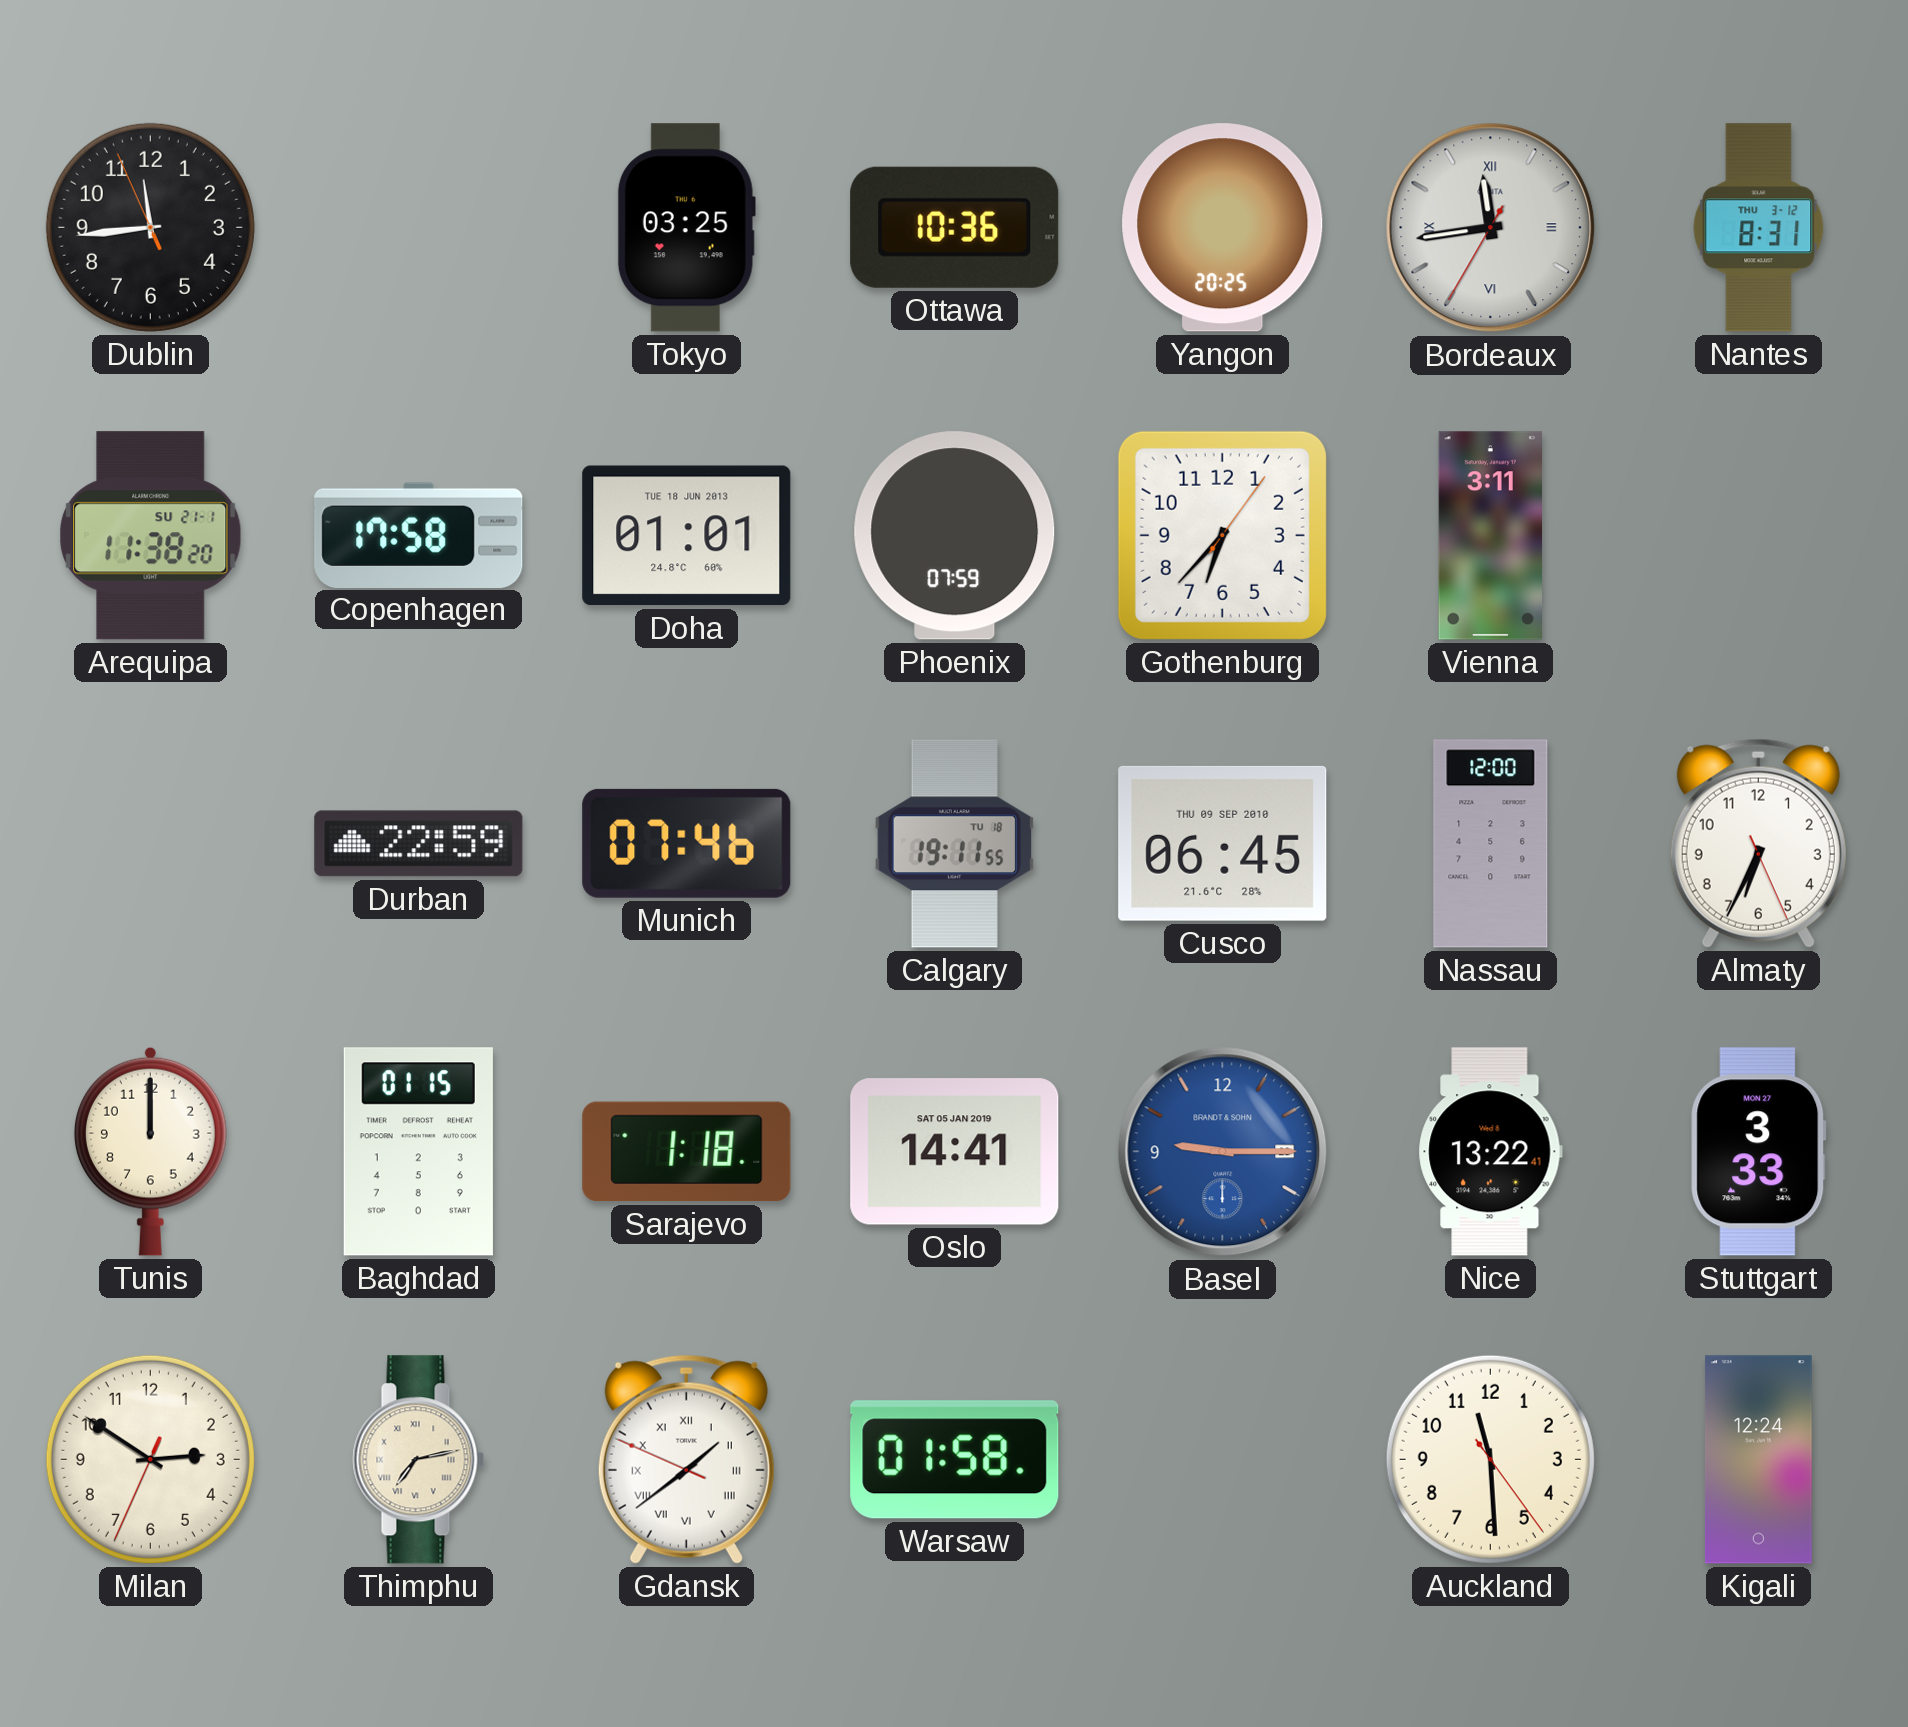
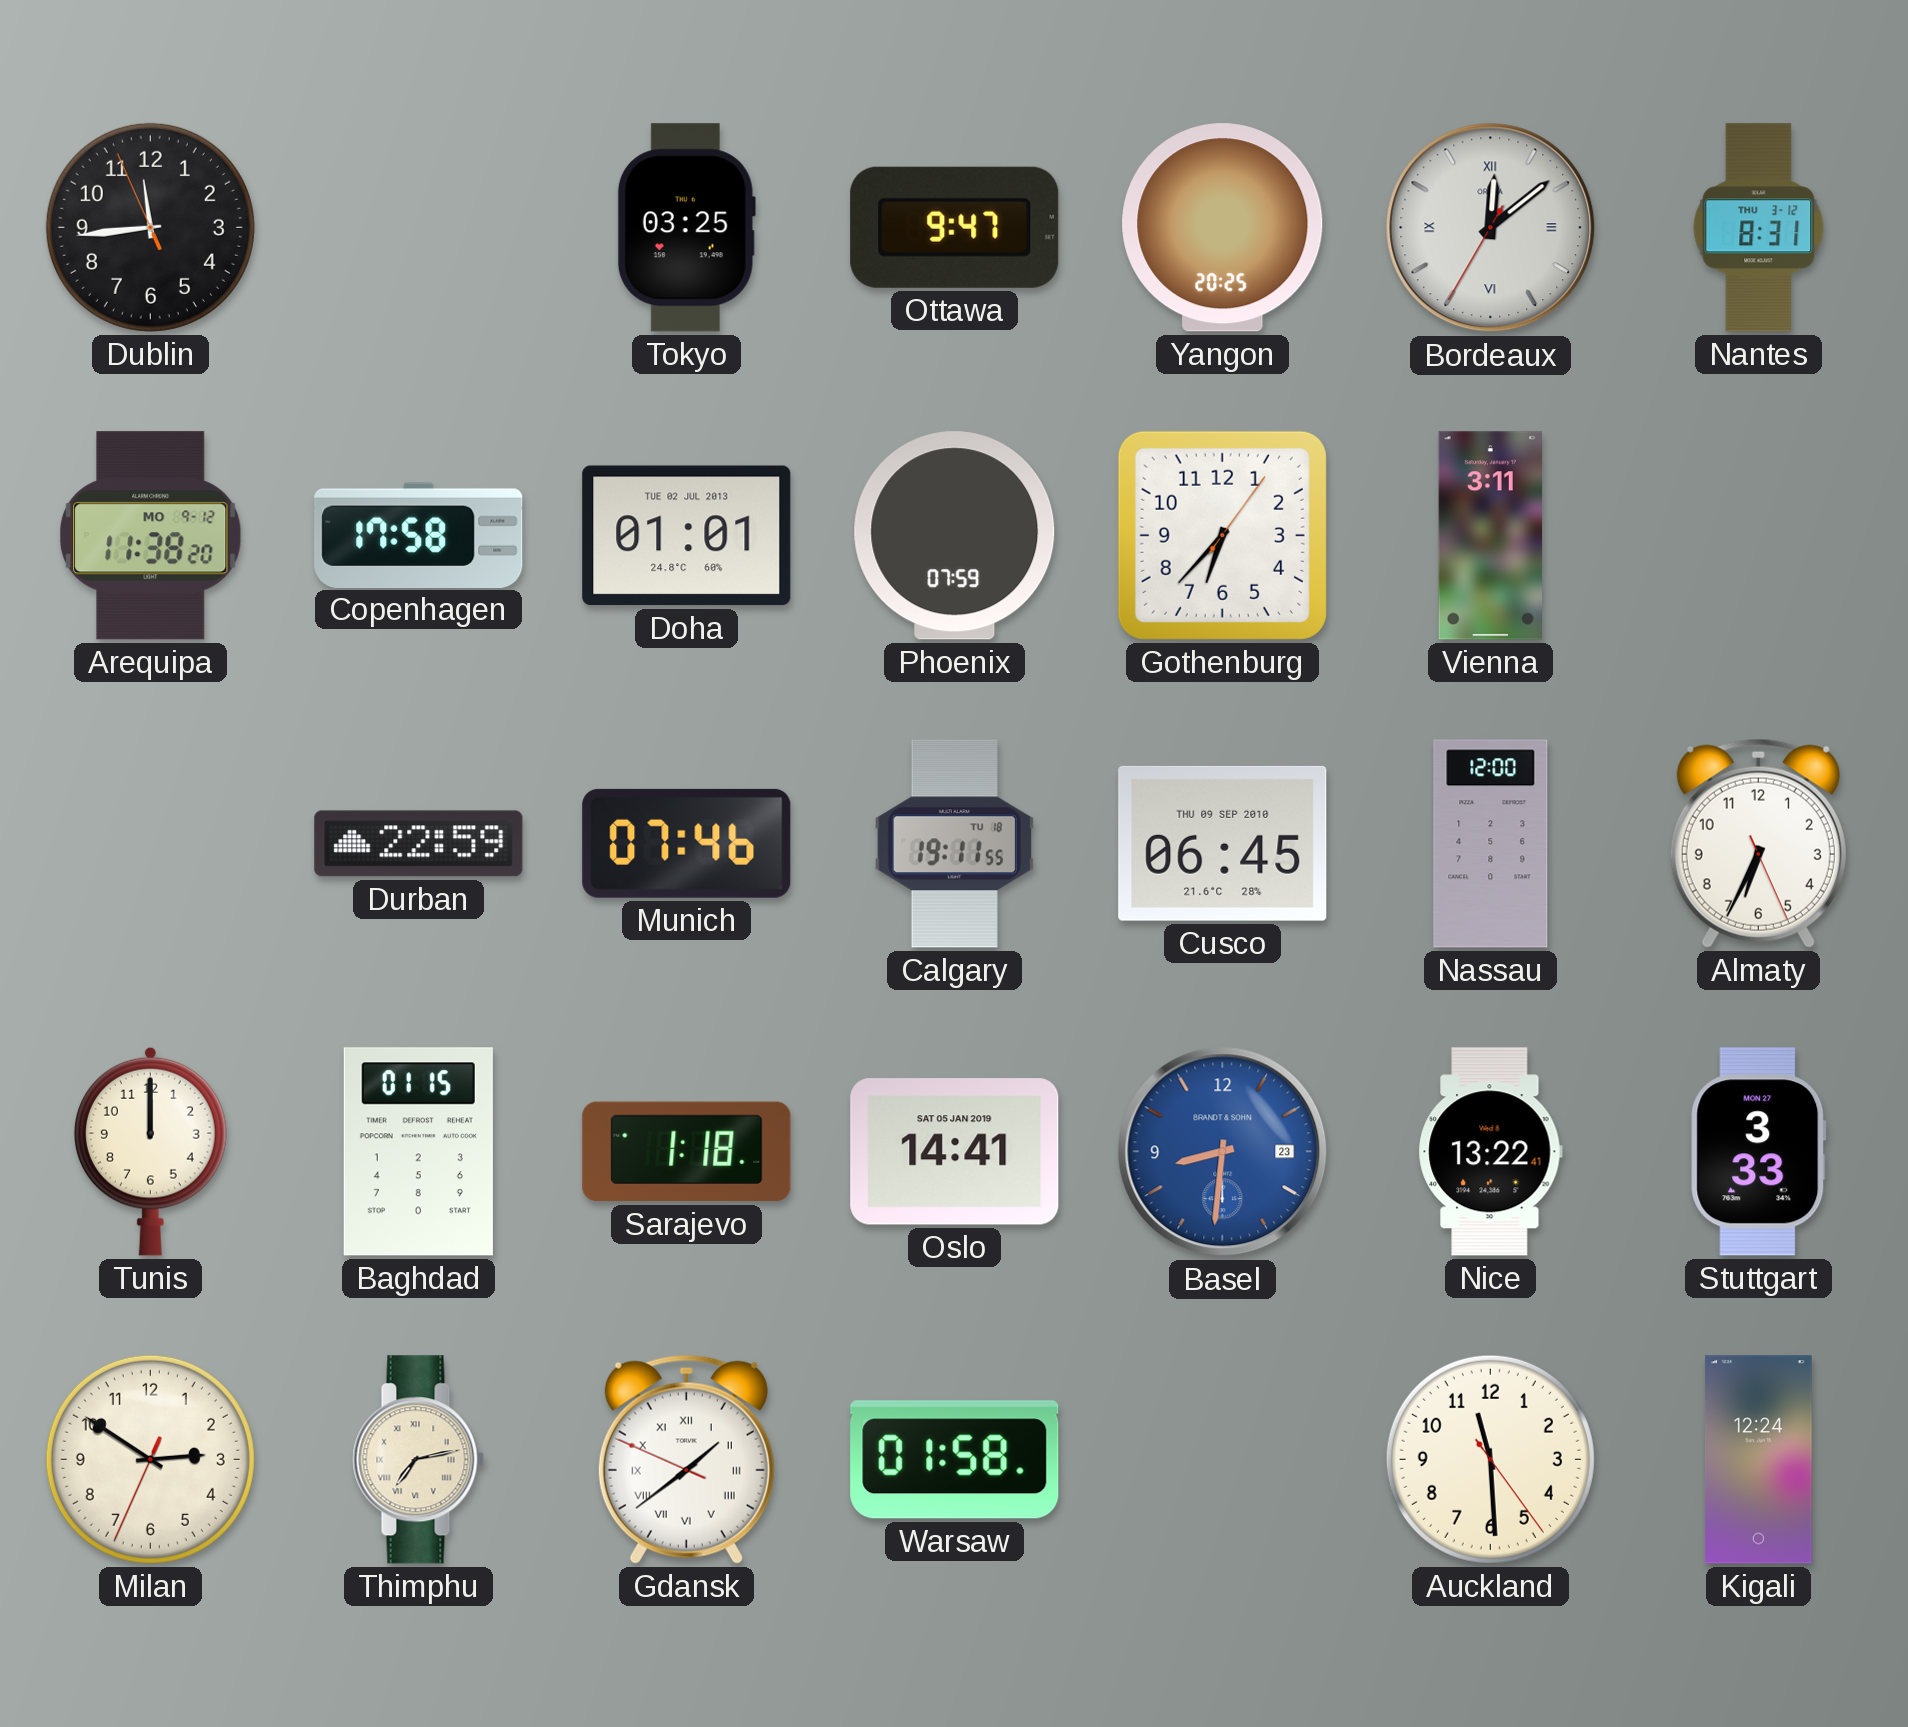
Ottawa: 10:36 -> 9:47 (955, 227)
Bordeaux: 11:43 -> 12:08 (1491, 228)
Arequipa date: SU 21-1 -> MO 9-12 (151, 536)
Doha date: TUE 18 JUN 2013 -> TUE 02 JUL 2013 (687, 536)
Basel: 9:15 -> 8:31 (1223, 1152)
